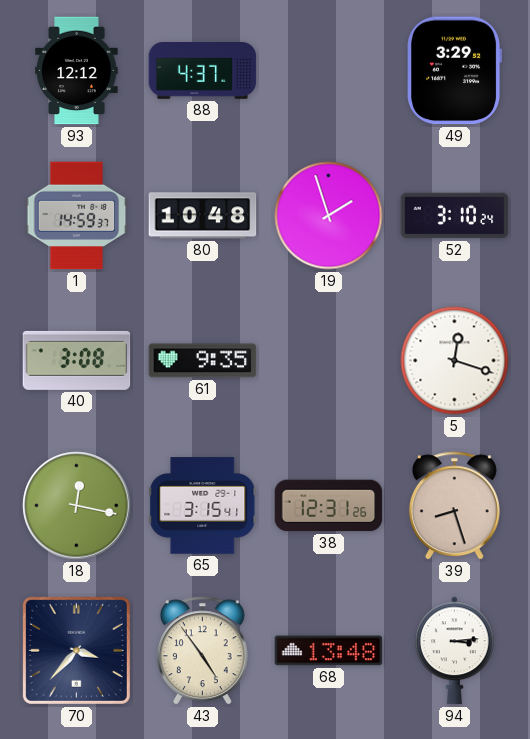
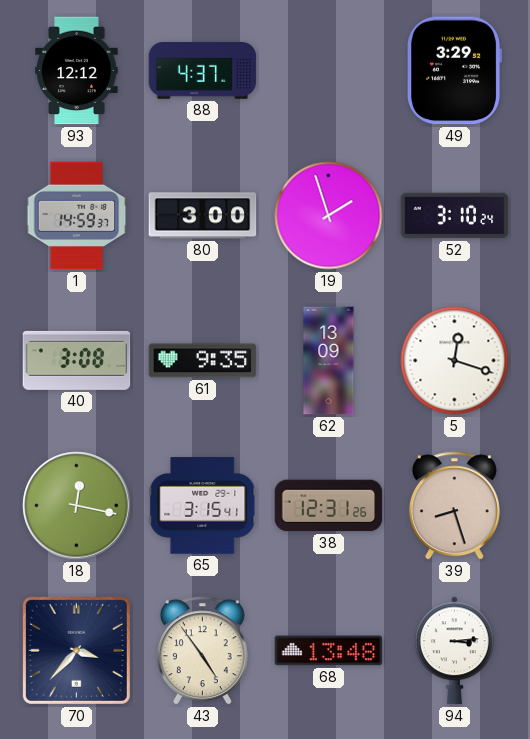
80: 10:48 -> 3:00 (203, 216)
62: none -> 13:09 (329, 361)
